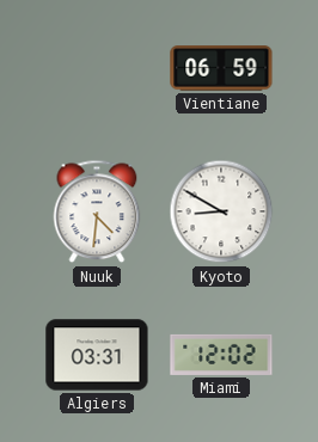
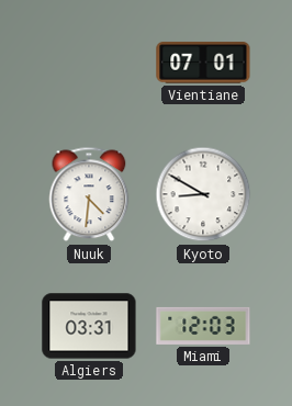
Vientiane: 06:59 -> 07:01 (203, 63)
Miami: 12:02 -> 12:03 (203, 326)
